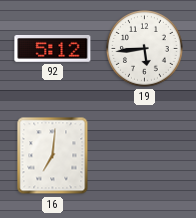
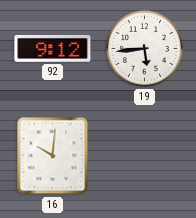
92: 5:12 -> 9:12 (53, 49)
16: 7:01 -> 10:01 (53, 156)
